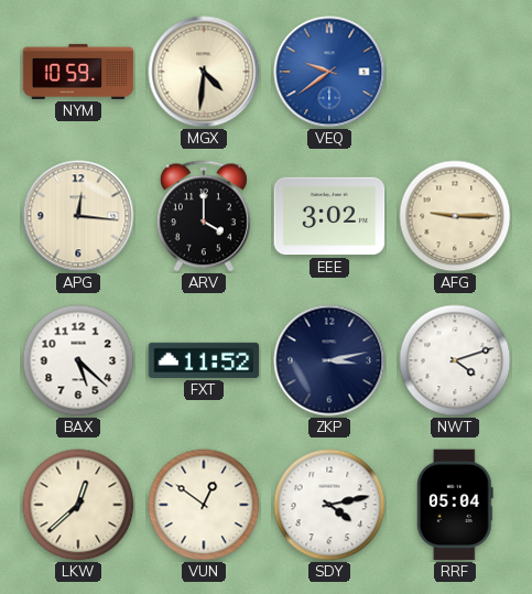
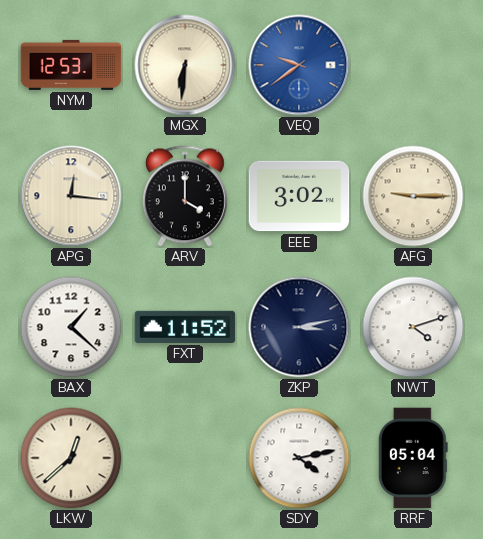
NYM: 10:59 -> 12:53 (71, 65)
MGX: 4:31 -> 6:31 (185, 65)
BAX: 5:22 -> 1:22 (71, 327)
VUN: 12:51 -> none (204, 505)
